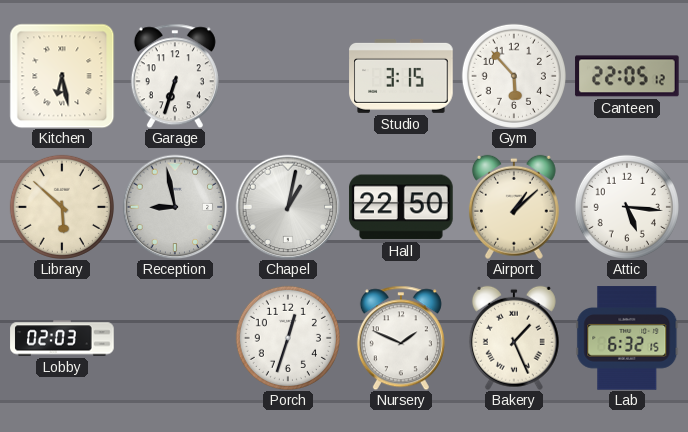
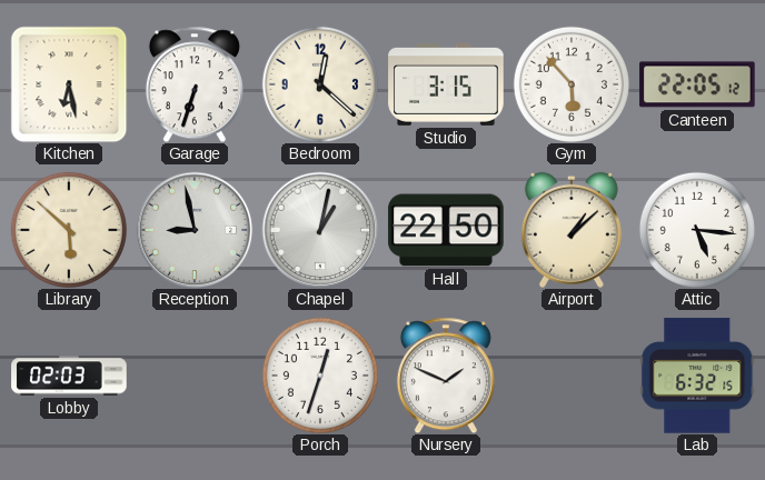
Bedroom: none -> 12:22 (320, 84)
Bakery: 1:26 -> none (514, 338)
